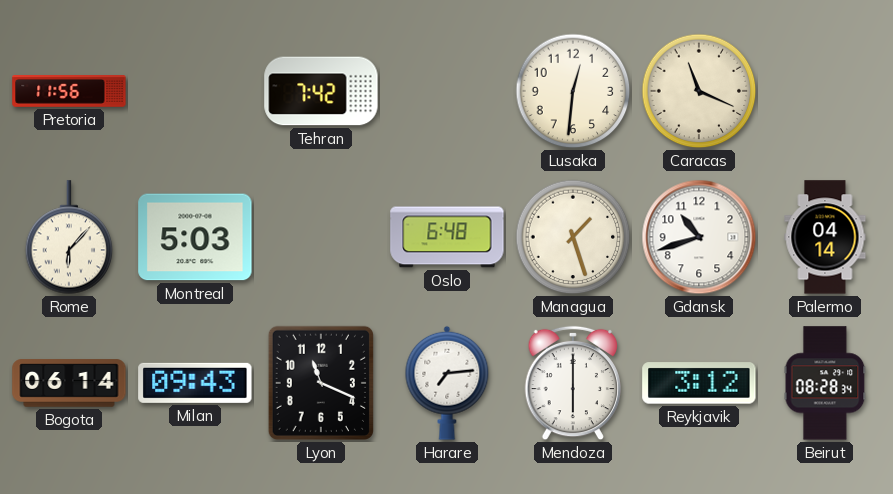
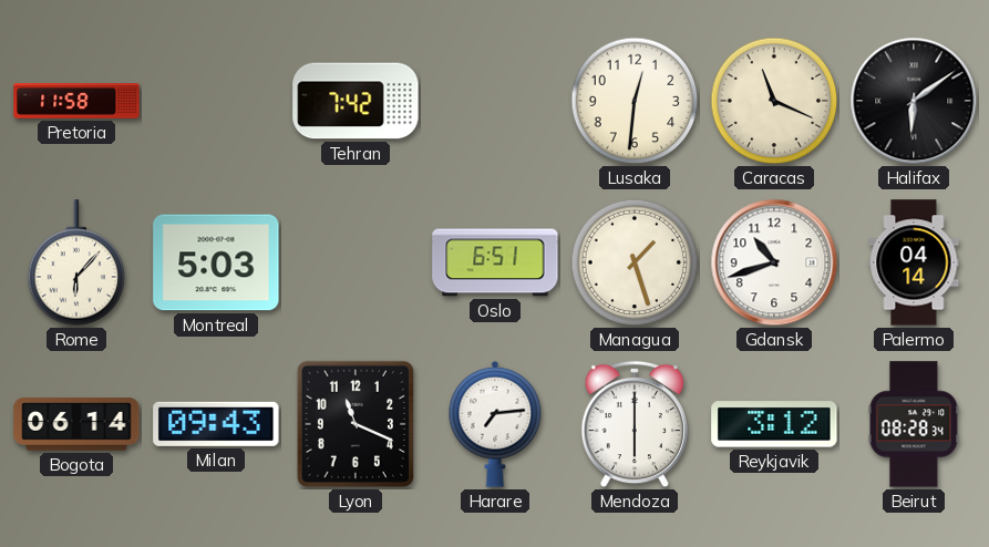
Pretoria: 11:56 -> 11:58 (76, 102)
Halifax: none -> 6:09 (914, 101)
Oslo: 6:48 -> 6:51 (495, 262)
